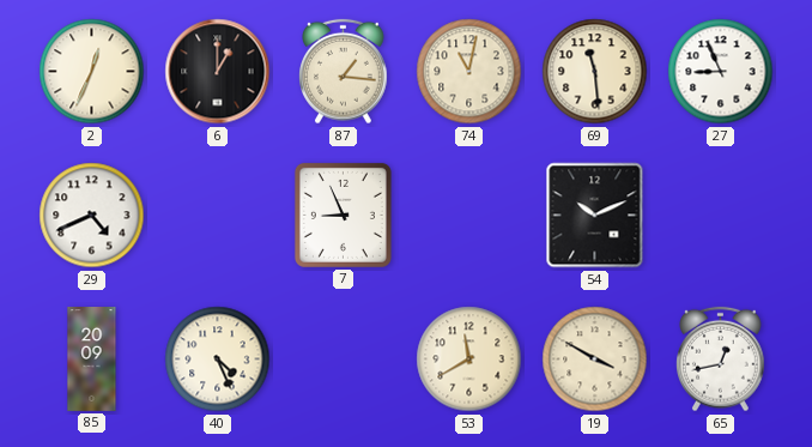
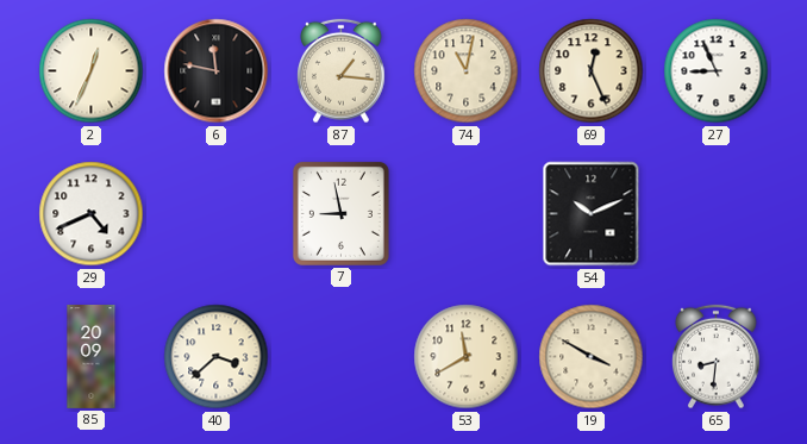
6: 1:00 -> 11:47 (217, 71)
69: 11:29 -> 12:26 (592, 71)
7: 8:56 -> 8:58 (340, 213)
40: 4:26 -> 3:38 (217, 357)
65: 12:43 -> 8:31 (717, 357)
